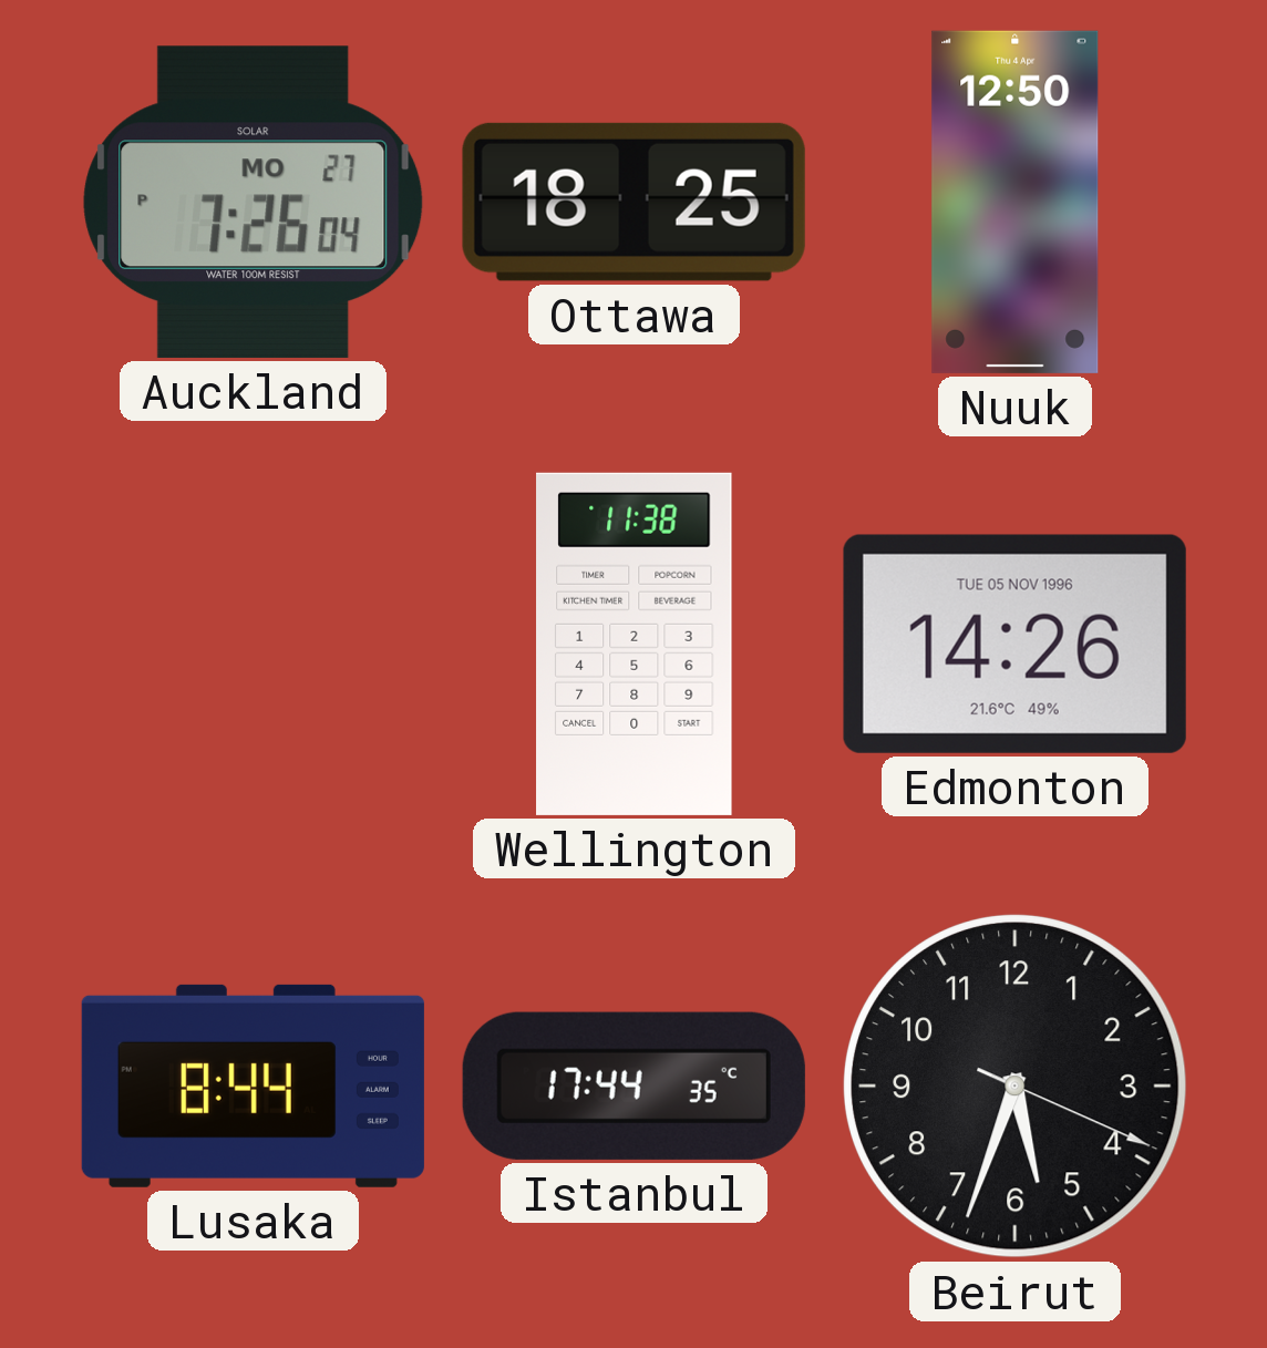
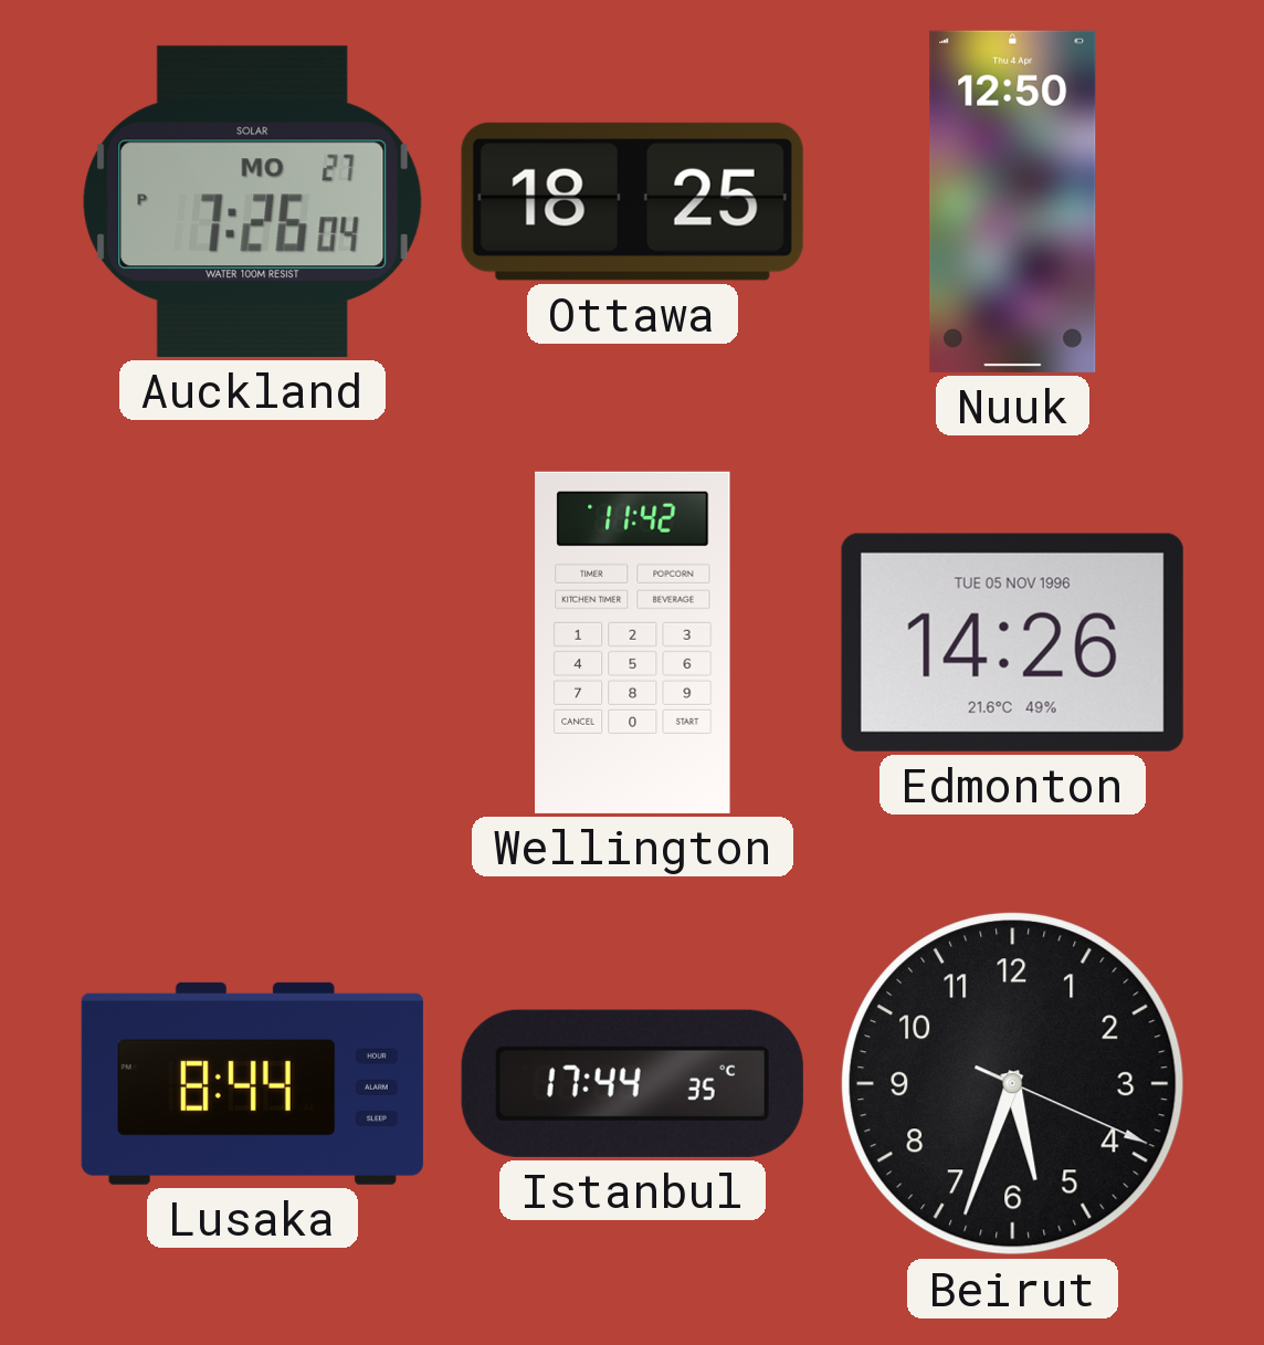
Wellington: 11:38 -> 11:42 (633, 642)
